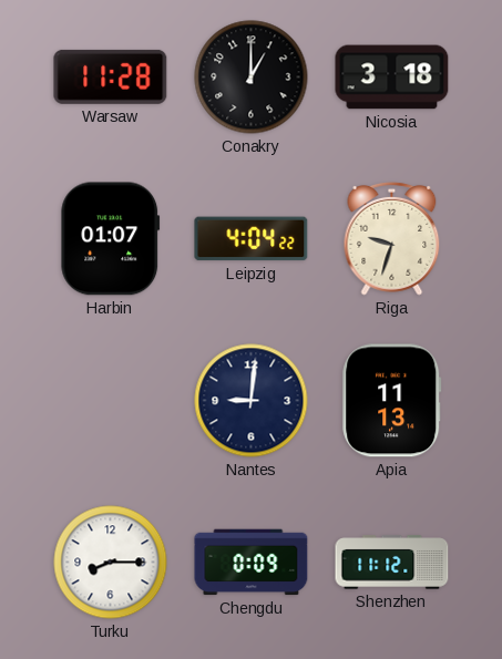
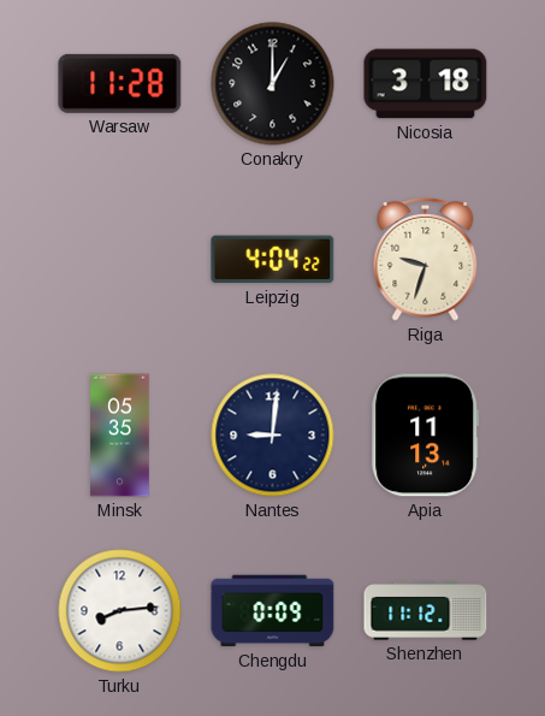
Harbin: 01:07 -> none (111, 239)
Minsk: none -> 05:35 (120, 436)
Turku: 8:15 -> 8:14 (120, 611)
